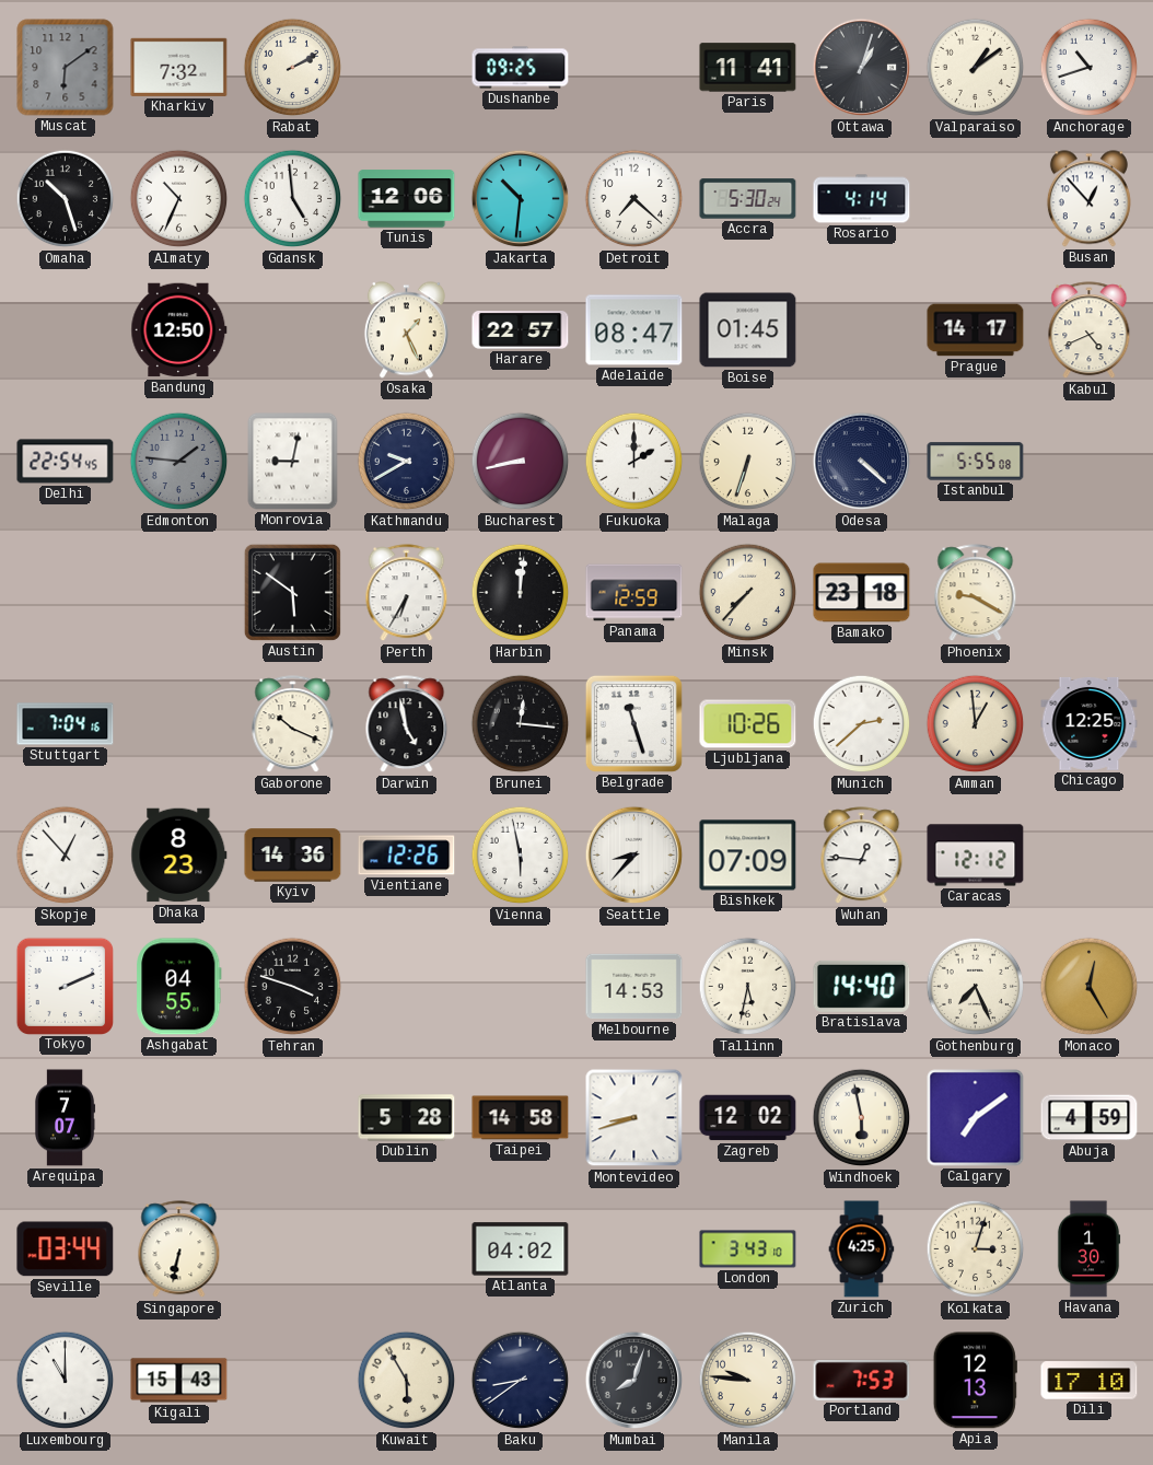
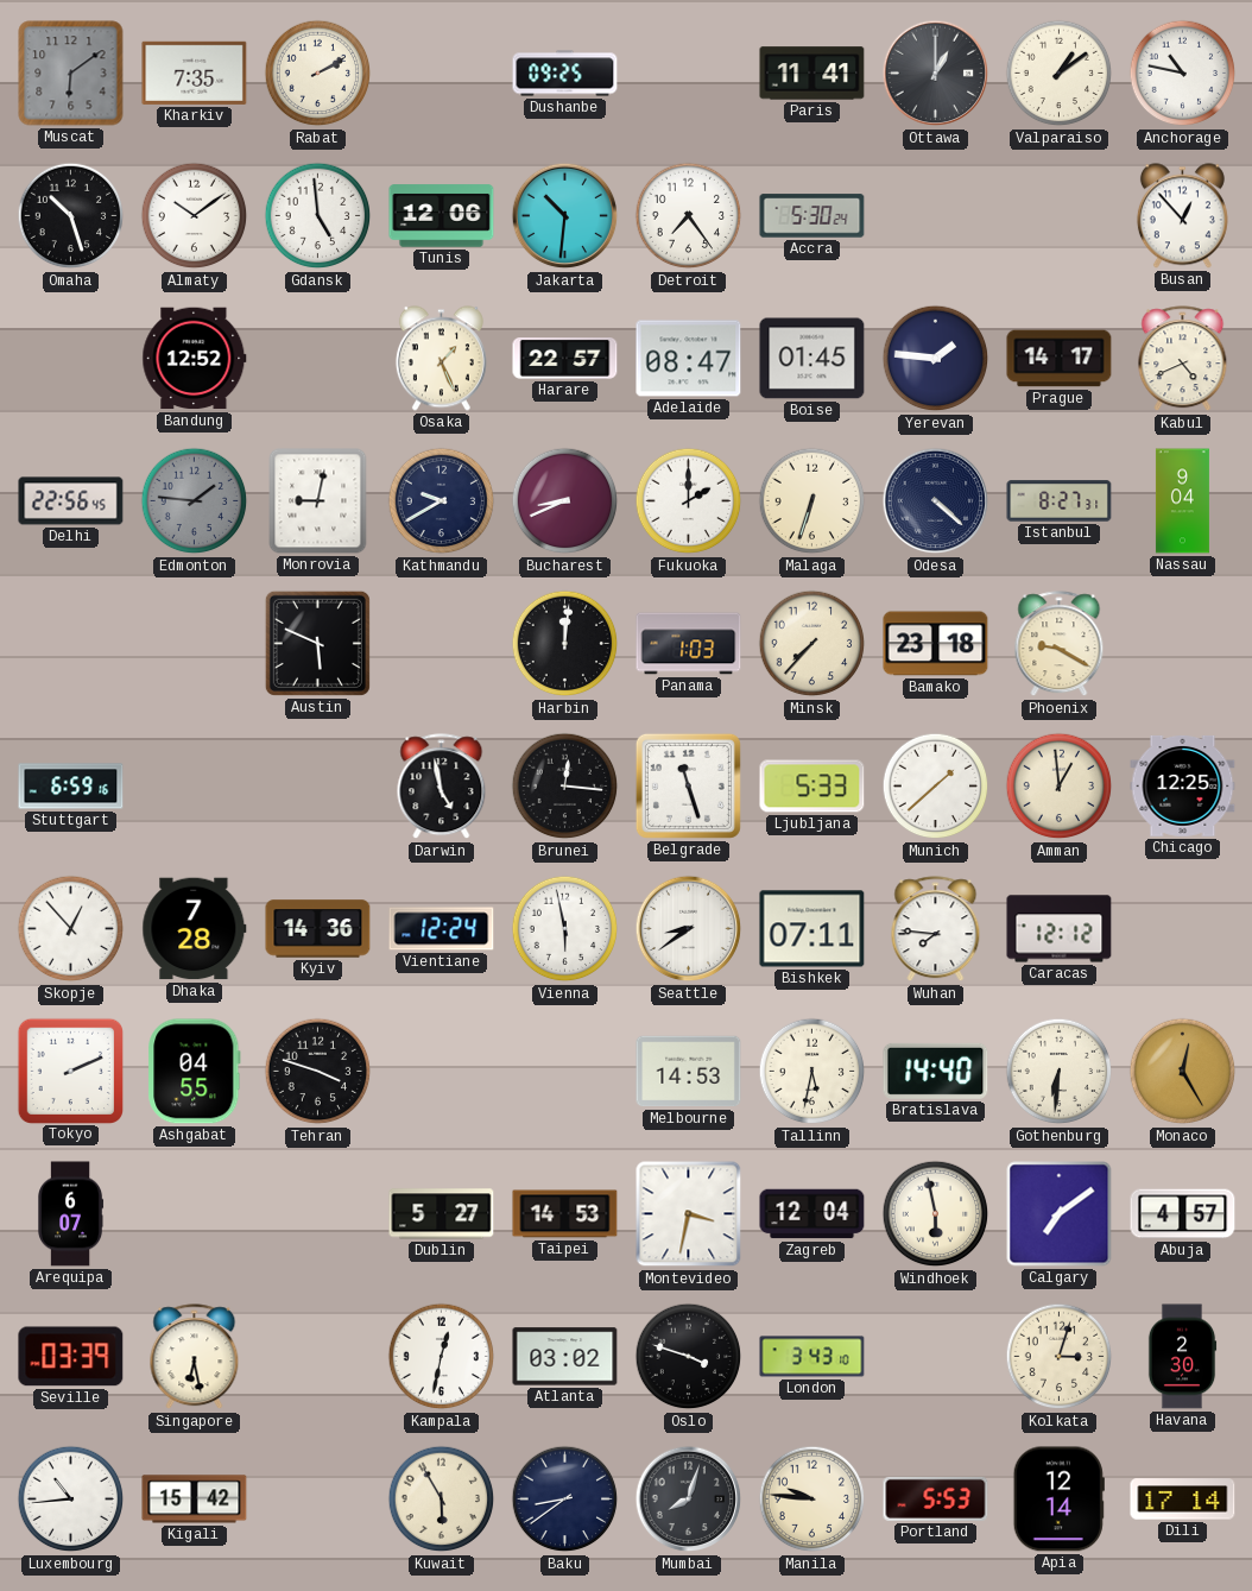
Kharkiv: 7:32 -> 7:35 (195, 72)
Ottawa: 1:03 -> 1:00 (936, 74)
Anchorage: 10:42 -> 10:47 (1183, 74)
Almaty: 10:34 -> 10:09 (195, 216)
Detroit: 7:22 -> 7:24 (689, 216)
Rosario: 4:14 -> none (862, 199)
Bandung: 12:50 -> 12:52 (195, 359)
Yerevan: none -> 1:46 (936, 359)
Delhi: 22:54 -> 22:56 (71, 501)
Bucharest: 8:43 -> 8:41 (565, 501)
Istanbul: 5:55 -> 8:27 (1060, 501)
Nassau: none -> 9:04 (1182, 501)
Austin: 5:51 -> 5:49 (317, 643)
Perth: 6:35 -> none (407, 593)
Panama: 12:59 -> 1:03 (689, 644)
Stuttgart: 7:04 -> 6:59 (71, 787)
Gaborone: 10:19 -> none (293, 724)
Ljubljana: 10:26 -> 5:33 (812, 787)
Munich: 2:38 -> 1:38 (936, 787)
Dhaka: 8:23 -> 7:28 (195, 929)
Vientiane: 12:26 -> 12:24 (442, 929)
Seattle: 8:37 -> 8:39 (689, 929)
Bishkek: 07:09 -> 07:11 (812, 929)
Wuhan: 12:46 -> 7:46 (936, 929)
Gothenburg: 7:26 -> 6:31 (1060, 1072)
Arequipa: 7:07 -> 6:07 (71, 1214)
Dublin: 5:28 -> 5:27 (442, 1214)
Taipei: 14:58 -> 14:53 (565, 1214)
Montevideo: 8:42 -> 3:32 (689, 1214)
Zagreb: 12:02 -> 12:04 (812, 1214)
Abuja: 4:59 -> 4:57 (1183, 1214)
Seville: 03:44 -> 03:39 (71, 1357)
Singapore: 6:32 -> 6:28 (195, 1357)
Kampala: none -> 12:32 (442, 1357)
Atlanta: 04:02 -> 03:02 (565, 1357)
Oslo: none -> 3:48 (689, 1357)
Zurich: 4:25 -> none (862, 1249)
Havana: 1:30 -> 2:30 (1182, 1357)
Luxembourg: 11:00 -> 10:44 (71, 1500)
Kigali: 15:43 -> 15:42 (195, 1500)
Portland: 7:53 -> 5:53 (936, 1498)
Apia: 12:13 -> 12:14 (1058, 1500)
Dili: 17:10 -> 17:14 (1183, 1500)
